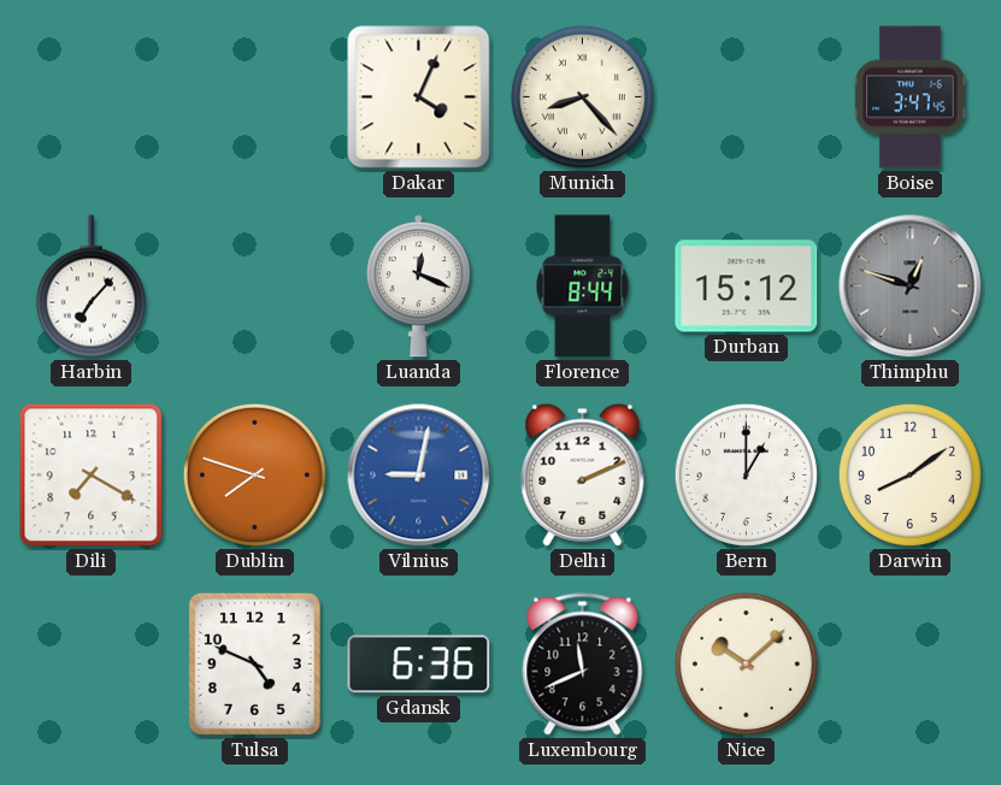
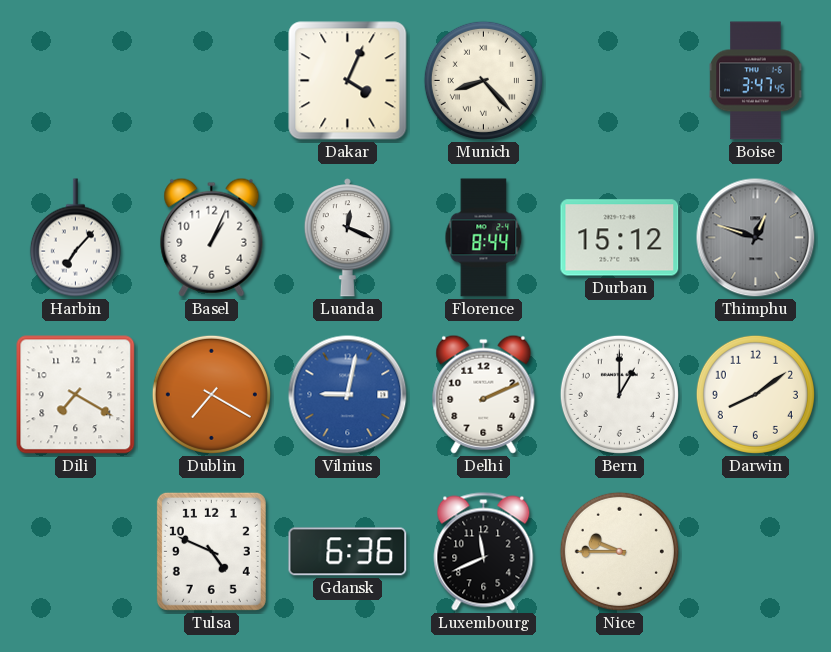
Basel: none -> 1:04 (212, 237)
Dublin: 7:48 -> 7:20 (211, 394)
Nice: 10:08 -> 9:45 (619, 551)
